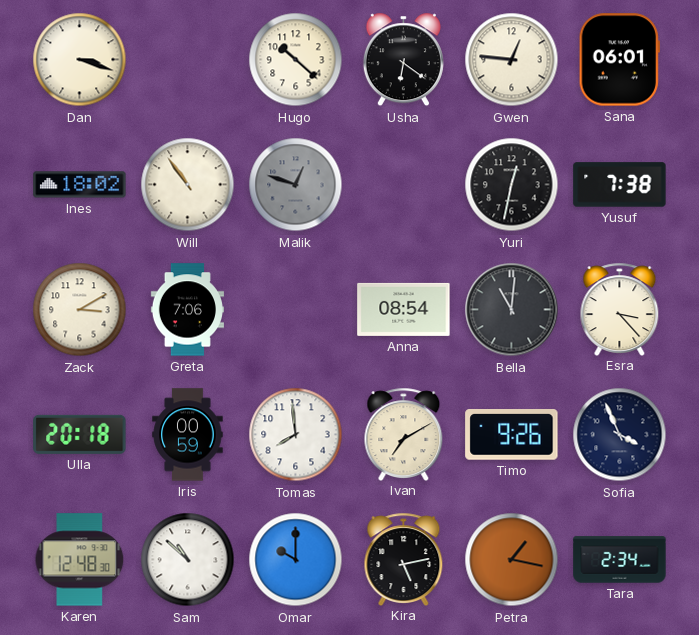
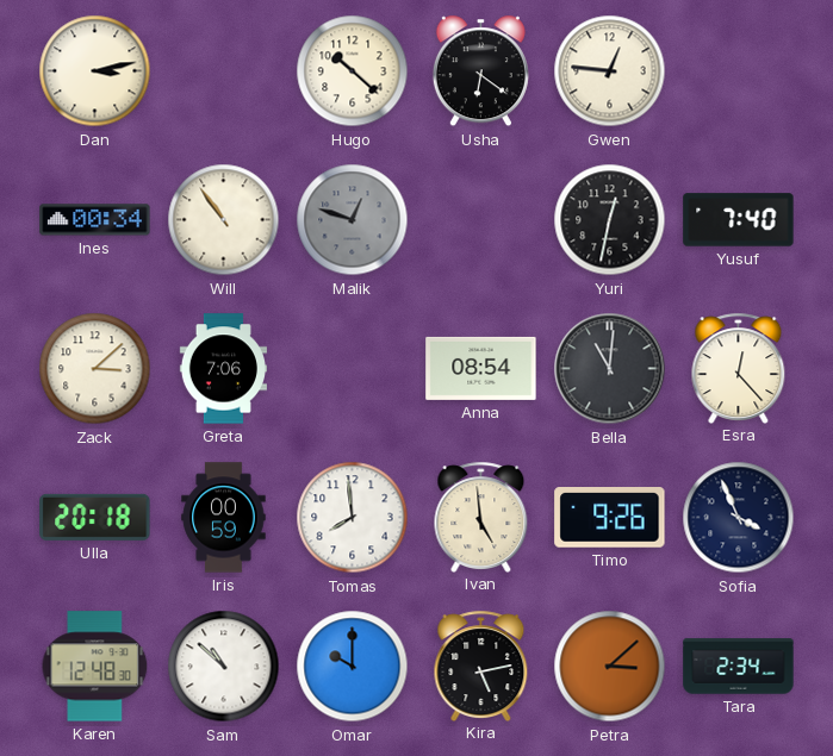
Dan: 3:18 -> 3:13 (95, 71)
Sana: 06:01 -> none (619, 60)
Ines: 18:02 -> 00:34 (95, 220)
Yusuf: 7:38 -> 7:40 (739, 220)
Zack: 3:10 -> 3:08 (95, 369)
Esra: 3:23 -> 12:23 (739, 368)
Ivan: 7:10 -> 4:59 (481, 517)
Petra: 1:17 -> 3:08 (610, 667)
